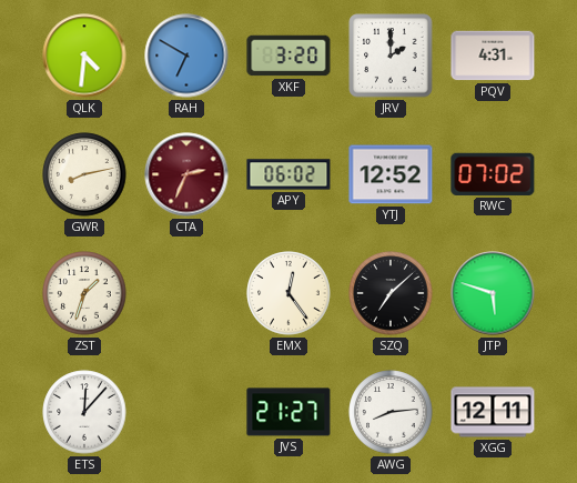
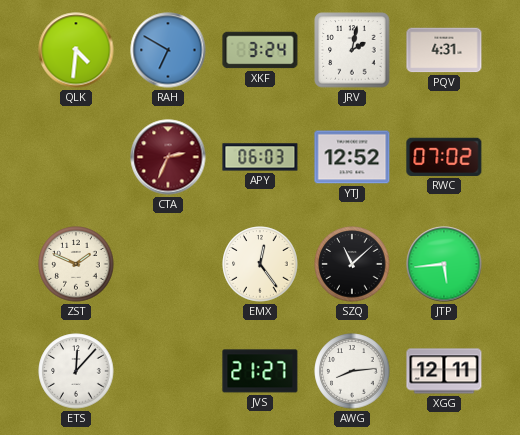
XKF: 3:20 -> 3:24 (260, 50)
JRV: 2:00 -> 2:02 (352, 50)
GWR: 8:13 -> none (84, 174)
APY: 06:02 -> 06:03 (260, 157)
ZST: 1:33 -> 1:49 (76, 264)
SZQ: 7:08 -> 11:08 (352, 264)
JTP: 5:48 -> 5:44 (444, 264)
